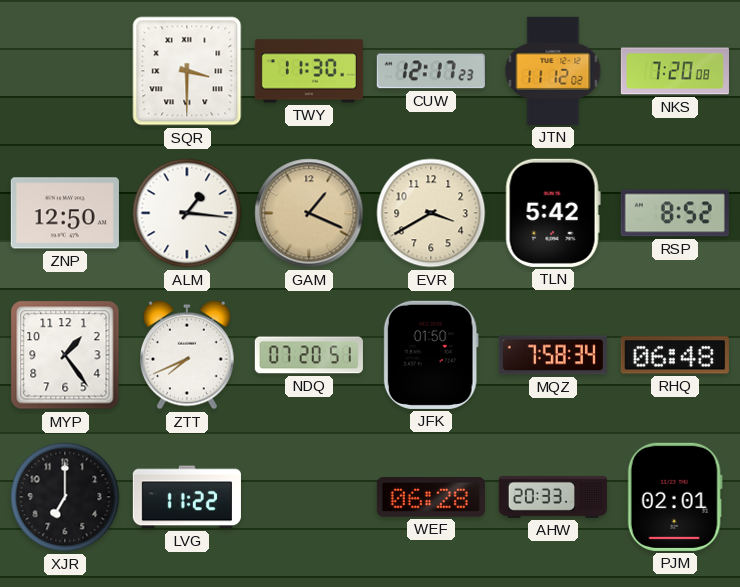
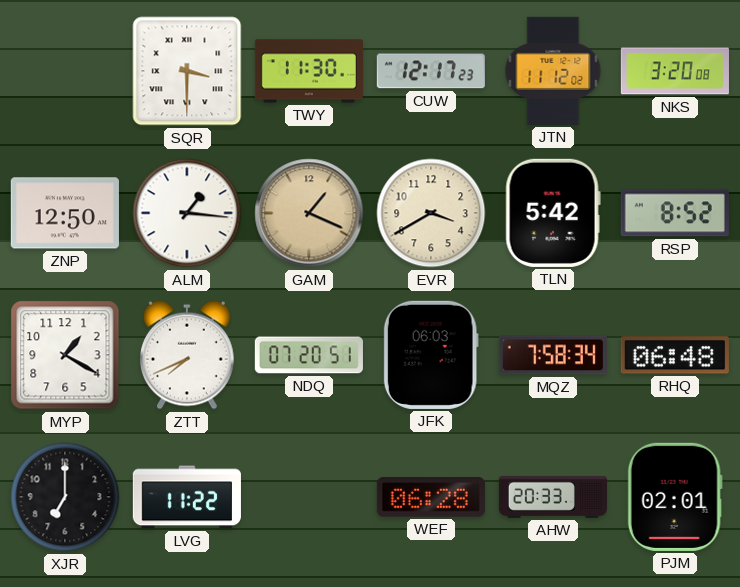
NKS: 7:20 -> 3:20 (675, 71)
MYP: 1:24 -> 1:20 (65, 355)
JFK: 01:50 -> 06:03 (431, 355)
